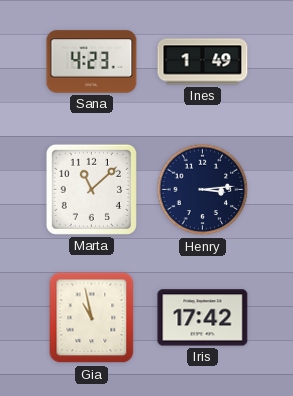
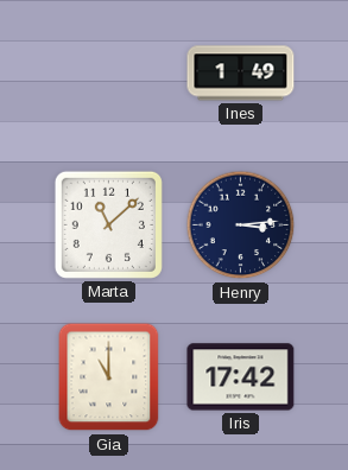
Sana: 4:23 -> none (92, 62)
Gia: 10:58 -> 11:00 (109, 377)
